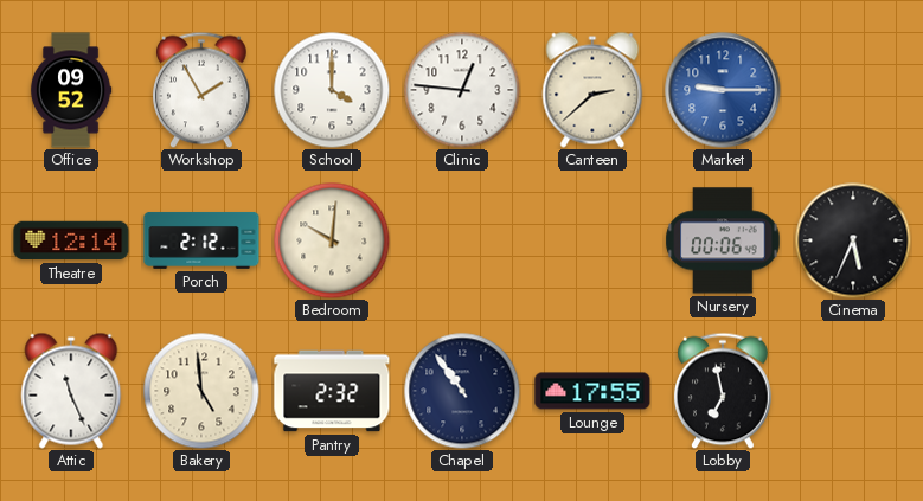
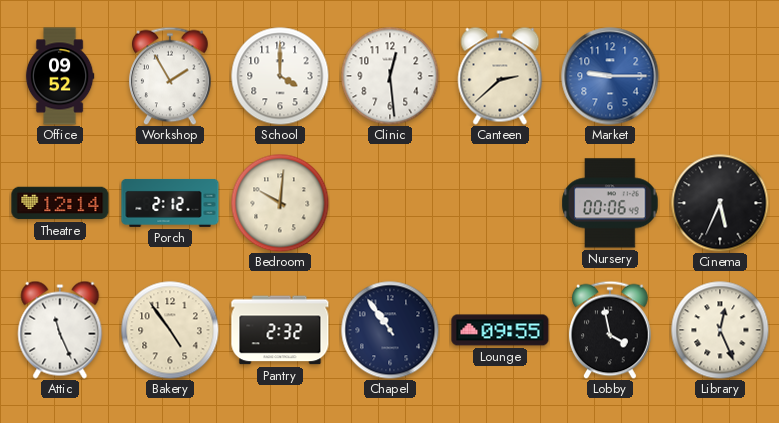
Clinic: 12:46 -> 12:29 (390, 76)
Bakery: 4:59 -> 4:54 (170, 330)
Lounge: 17:55 -> 09:55 (500, 330)
Lobby: 6:58 -> 3:58 (611, 330)
Library: none -> 12:26 (720, 330)
